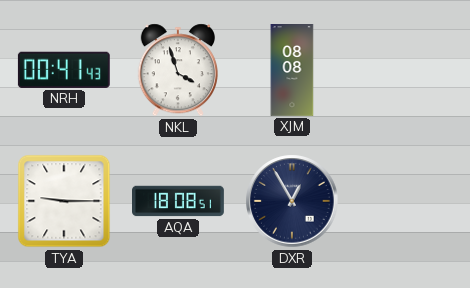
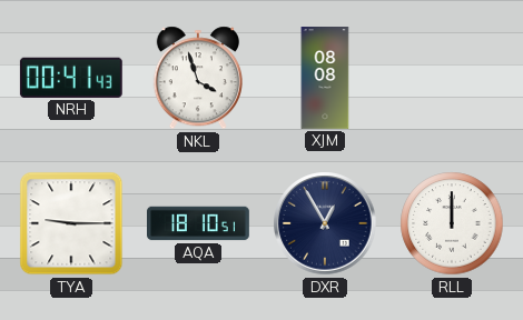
AQA: 18:08 -> 18:10 (199, 223)
RLL: none -> 12:00 (452, 223)
